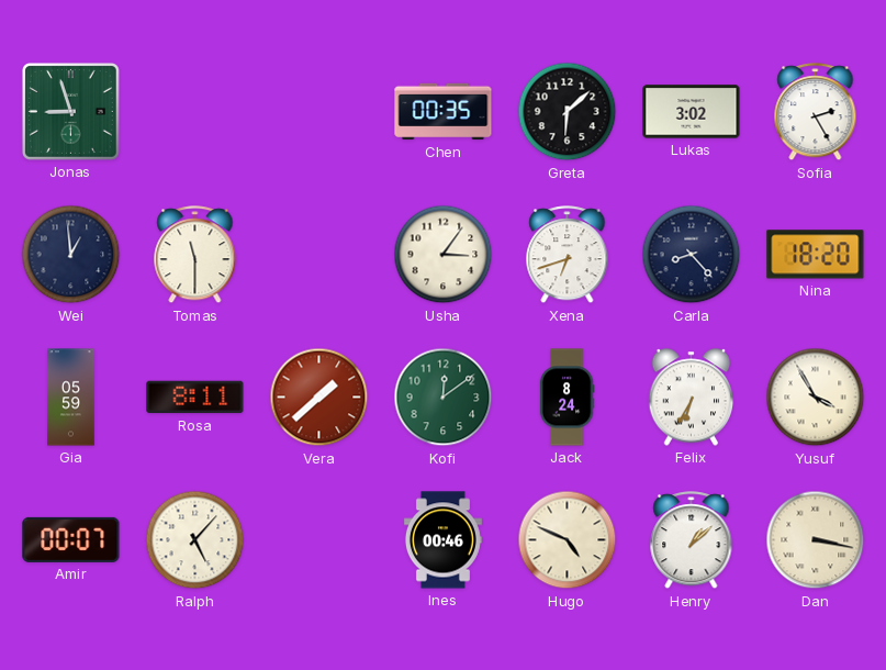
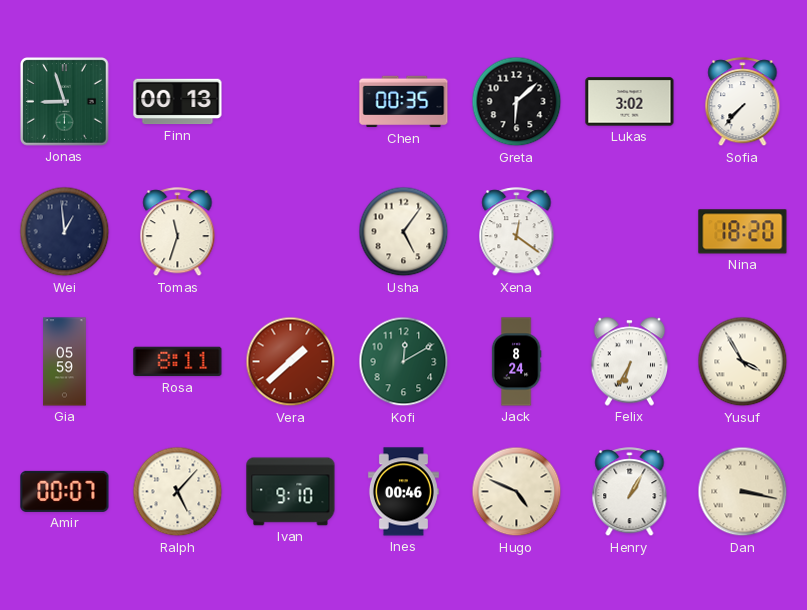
Finn: none -> 00:13 (178, 102)
Sofia: 2:25 -> 7:37 (743, 102)
Tomas: 11:30 -> 11:33 (178, 232)
Usha: 3:06 -> 5:06 (404, 232)
Xena: 6:42 -> 12:21 (517, 232)
Carla: 8:23 -> none (692, 255)
Kofi: 12:09 -> 12:10 (404, 362)
Ivan: none -> 9:10 (291, 492)
Henry: 1:08 -> 1:05 (630, 492)
